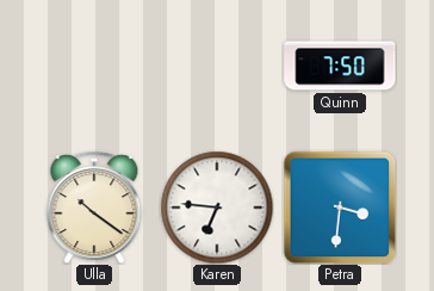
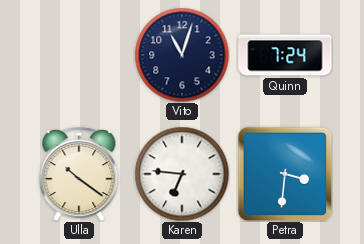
Vito: none -> 11:03 (182, 55)
Quinn: 7:50 -> 7:24 (285, 55)
